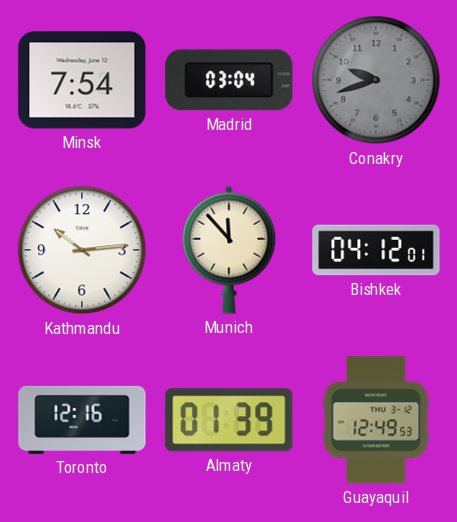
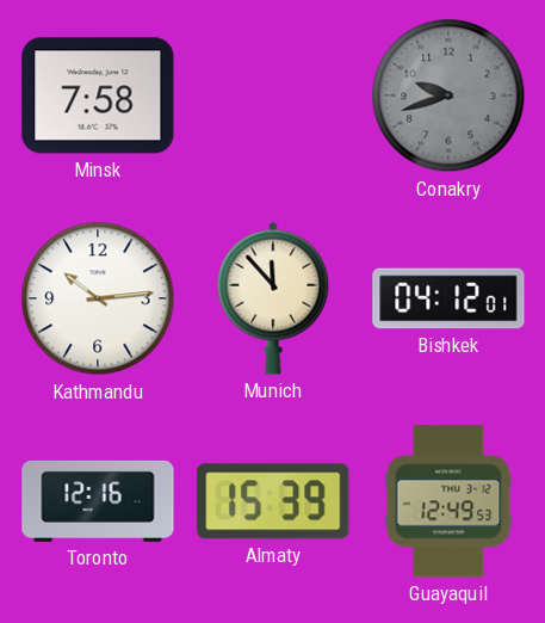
Minsk: 7:54 -> 7:58 (98, 95)
Madrid: 03:04 -> none (229, 80)
Almaty: 01:39 -> 15:39 (273, 501)
